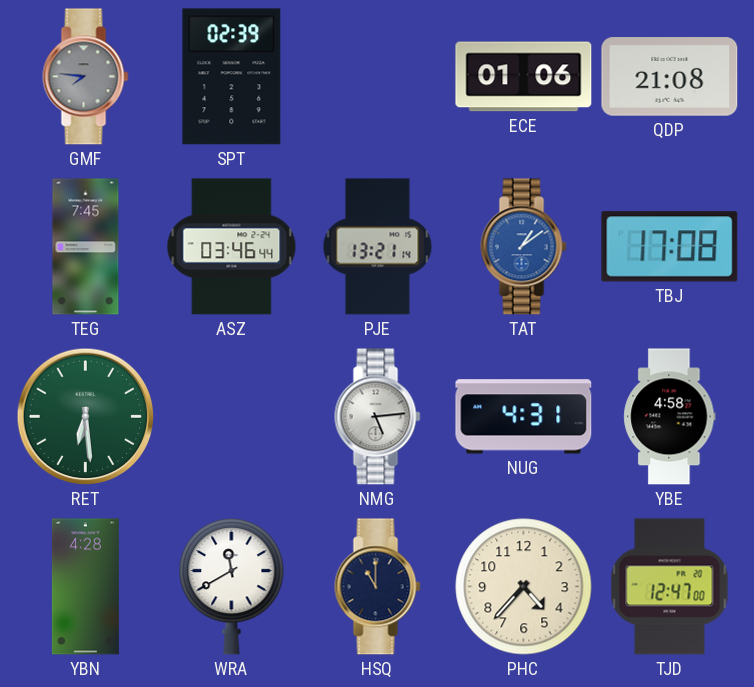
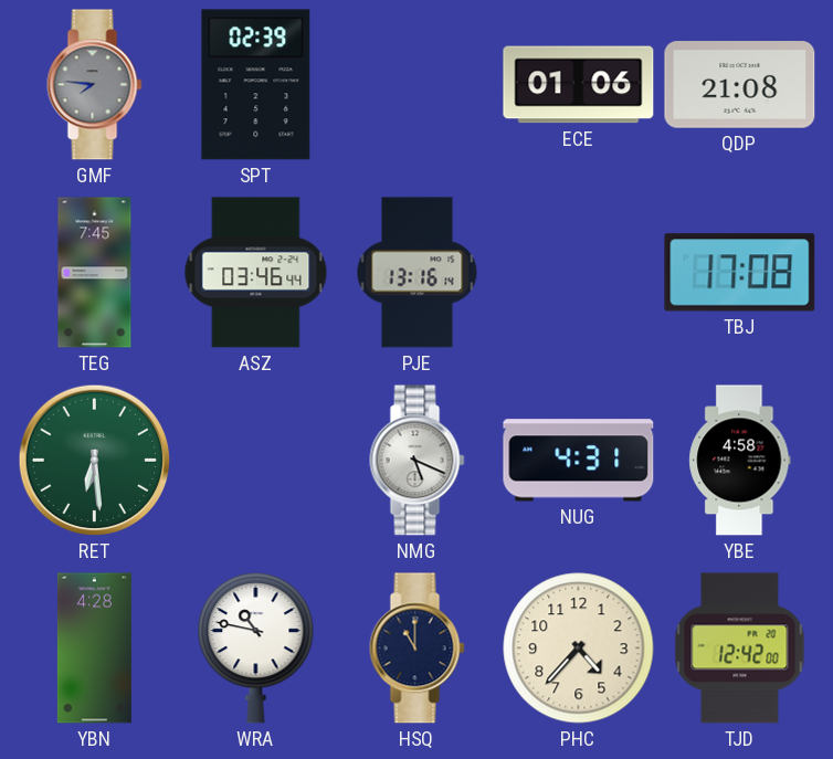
PJE: 13:21 -> 13:16 (418, 273)
TAT: 1:09 -> none (524, 247)
NMG: 5:14 -> 5:19 (418, 461)
WRA: 11:40 -> 10:47 (256, 647)
TJD: 12:47 -> 12:42 (740, 649)
